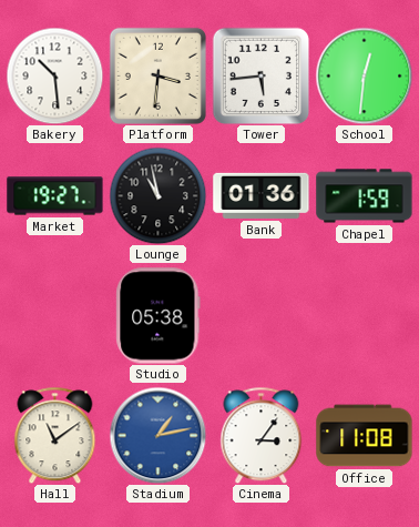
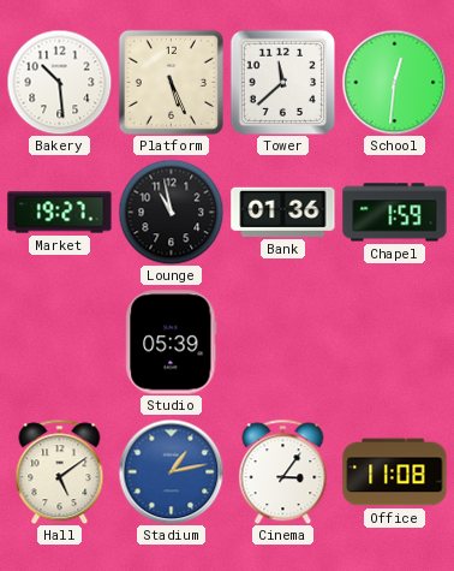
Platform: 3:31 -> 5:26 (171, 82)
Tower: 5:44 -> 11:38 (282, 82)
Studio: 05:38 -> 05:39 (172, 343)
Hall: 11:09 -> 5:09 (60, 471)
